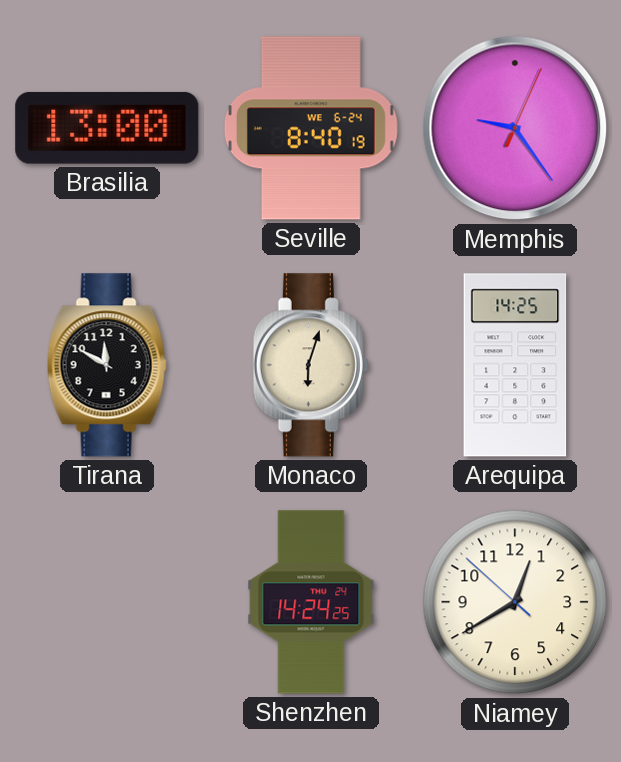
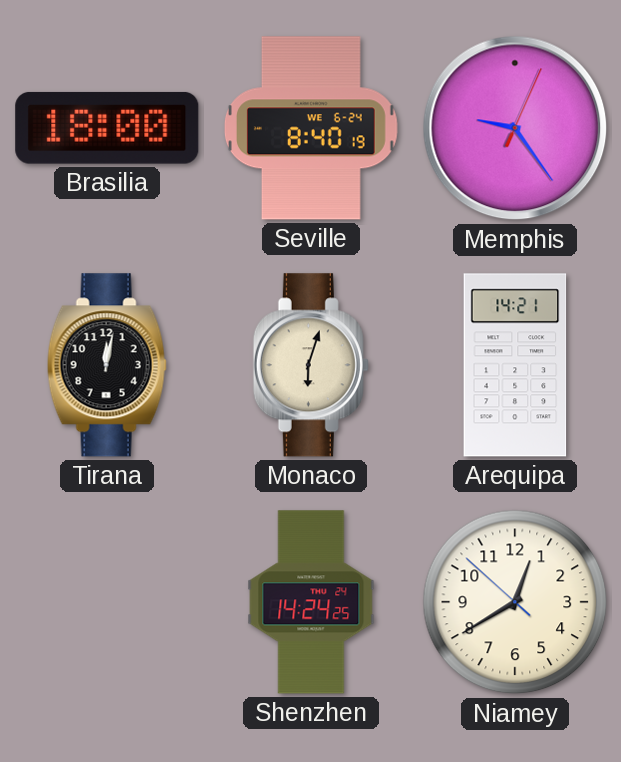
Brasilia: 13:00 -> 18:00 (107, 128)
Tirana: 11:50 -> 12:02 (107, 365)
Arequipa: 14:25 -> 14:21 (515, 365)
